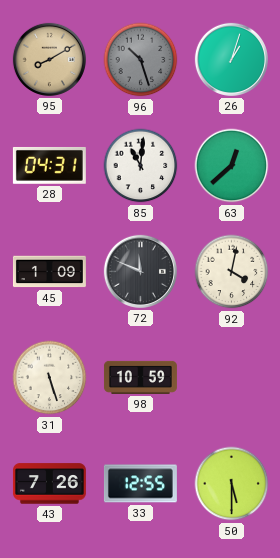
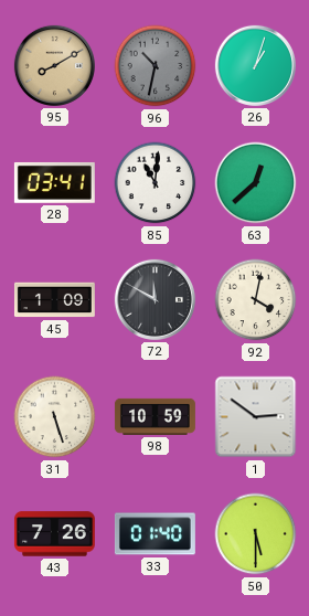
96: 10:27 -> 10:32 (156, 66)
28: 04:31 -> 03:41 (54, 182)
72: 11:49 -> 11:50 (154, 299)
1: none -> 2:51 (256, 417)
33: 12:55 -> 01:40 (154, 534)
